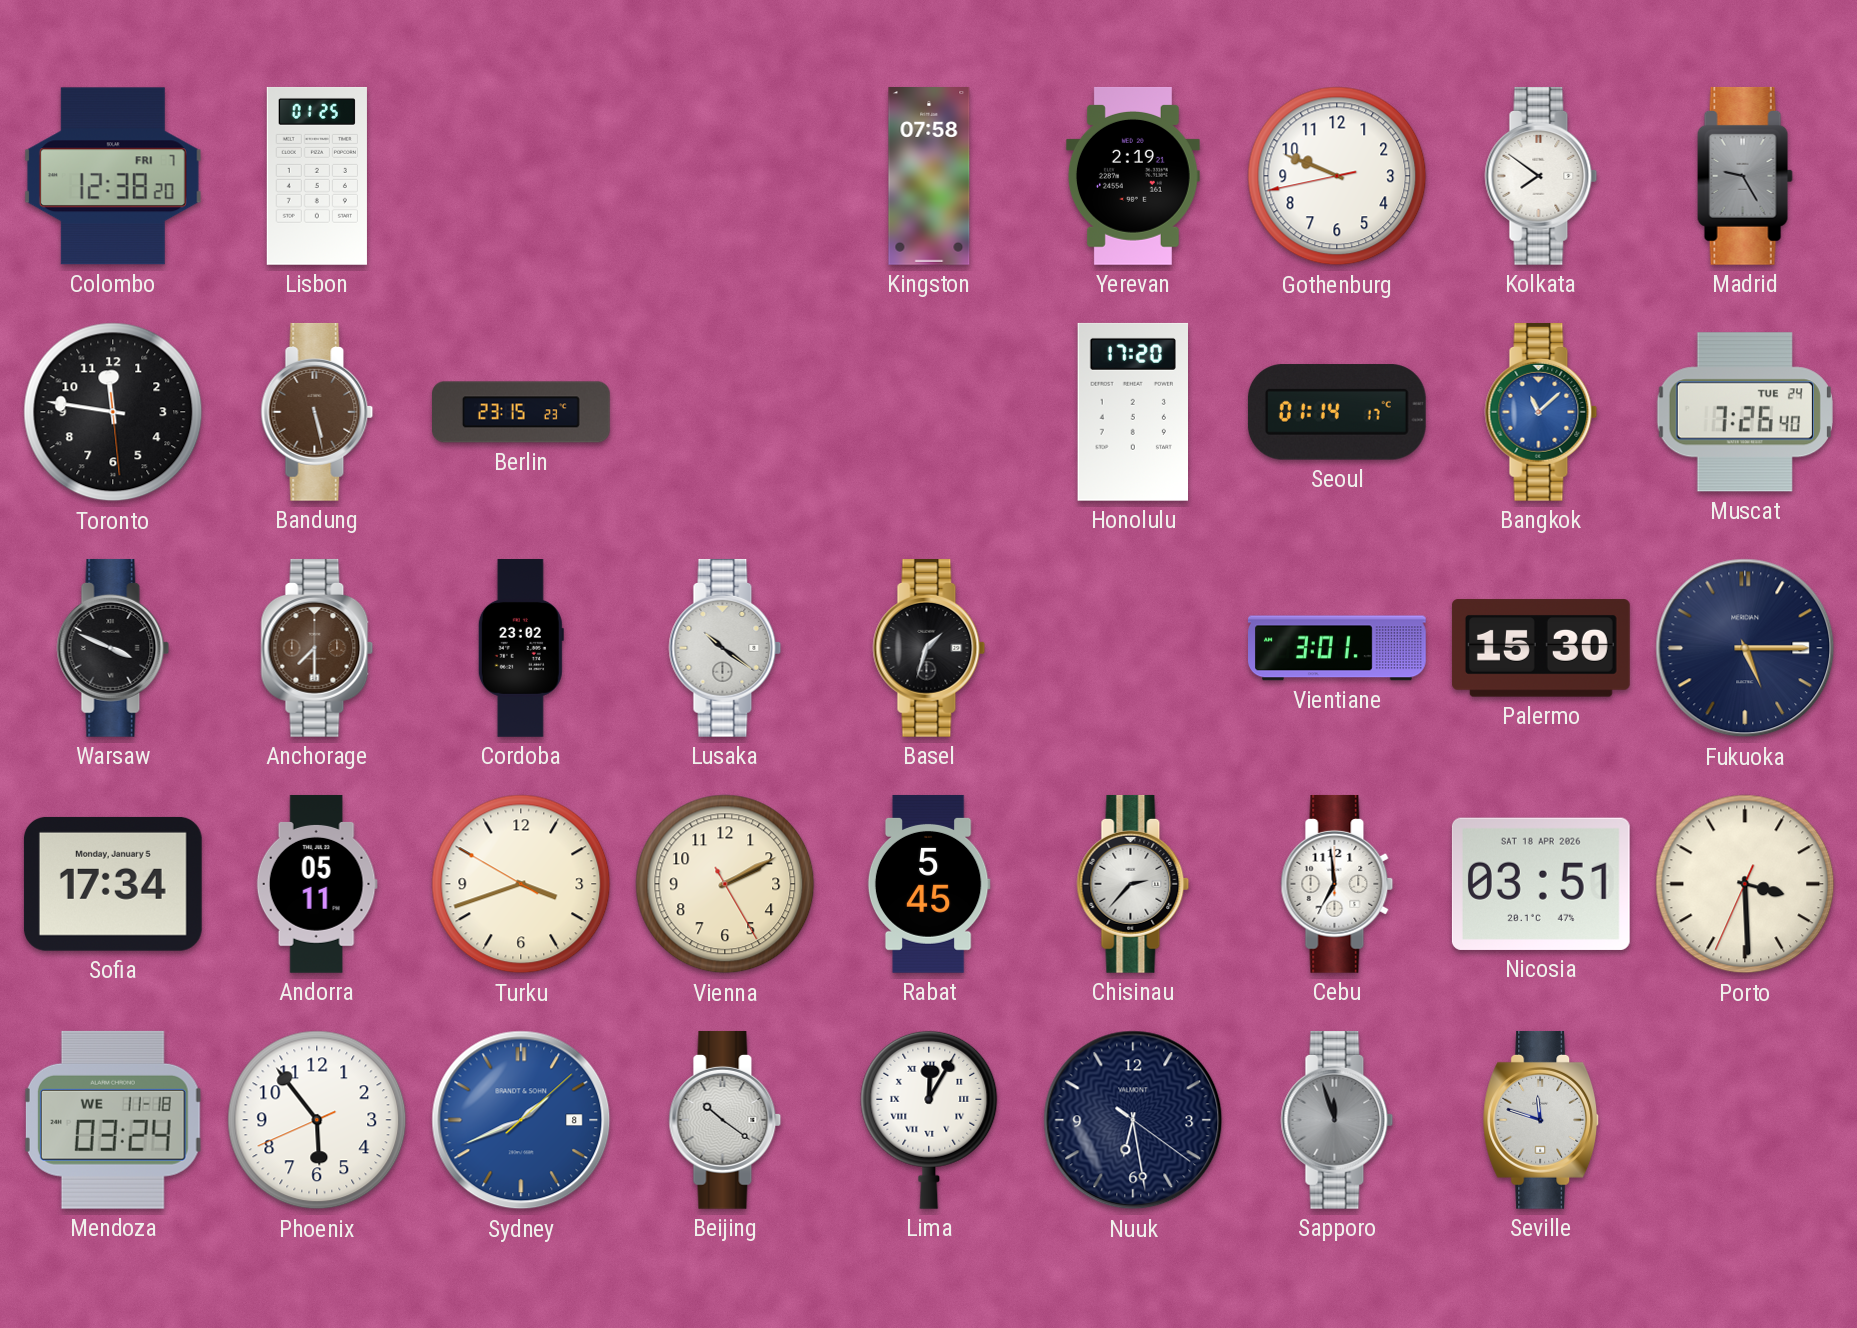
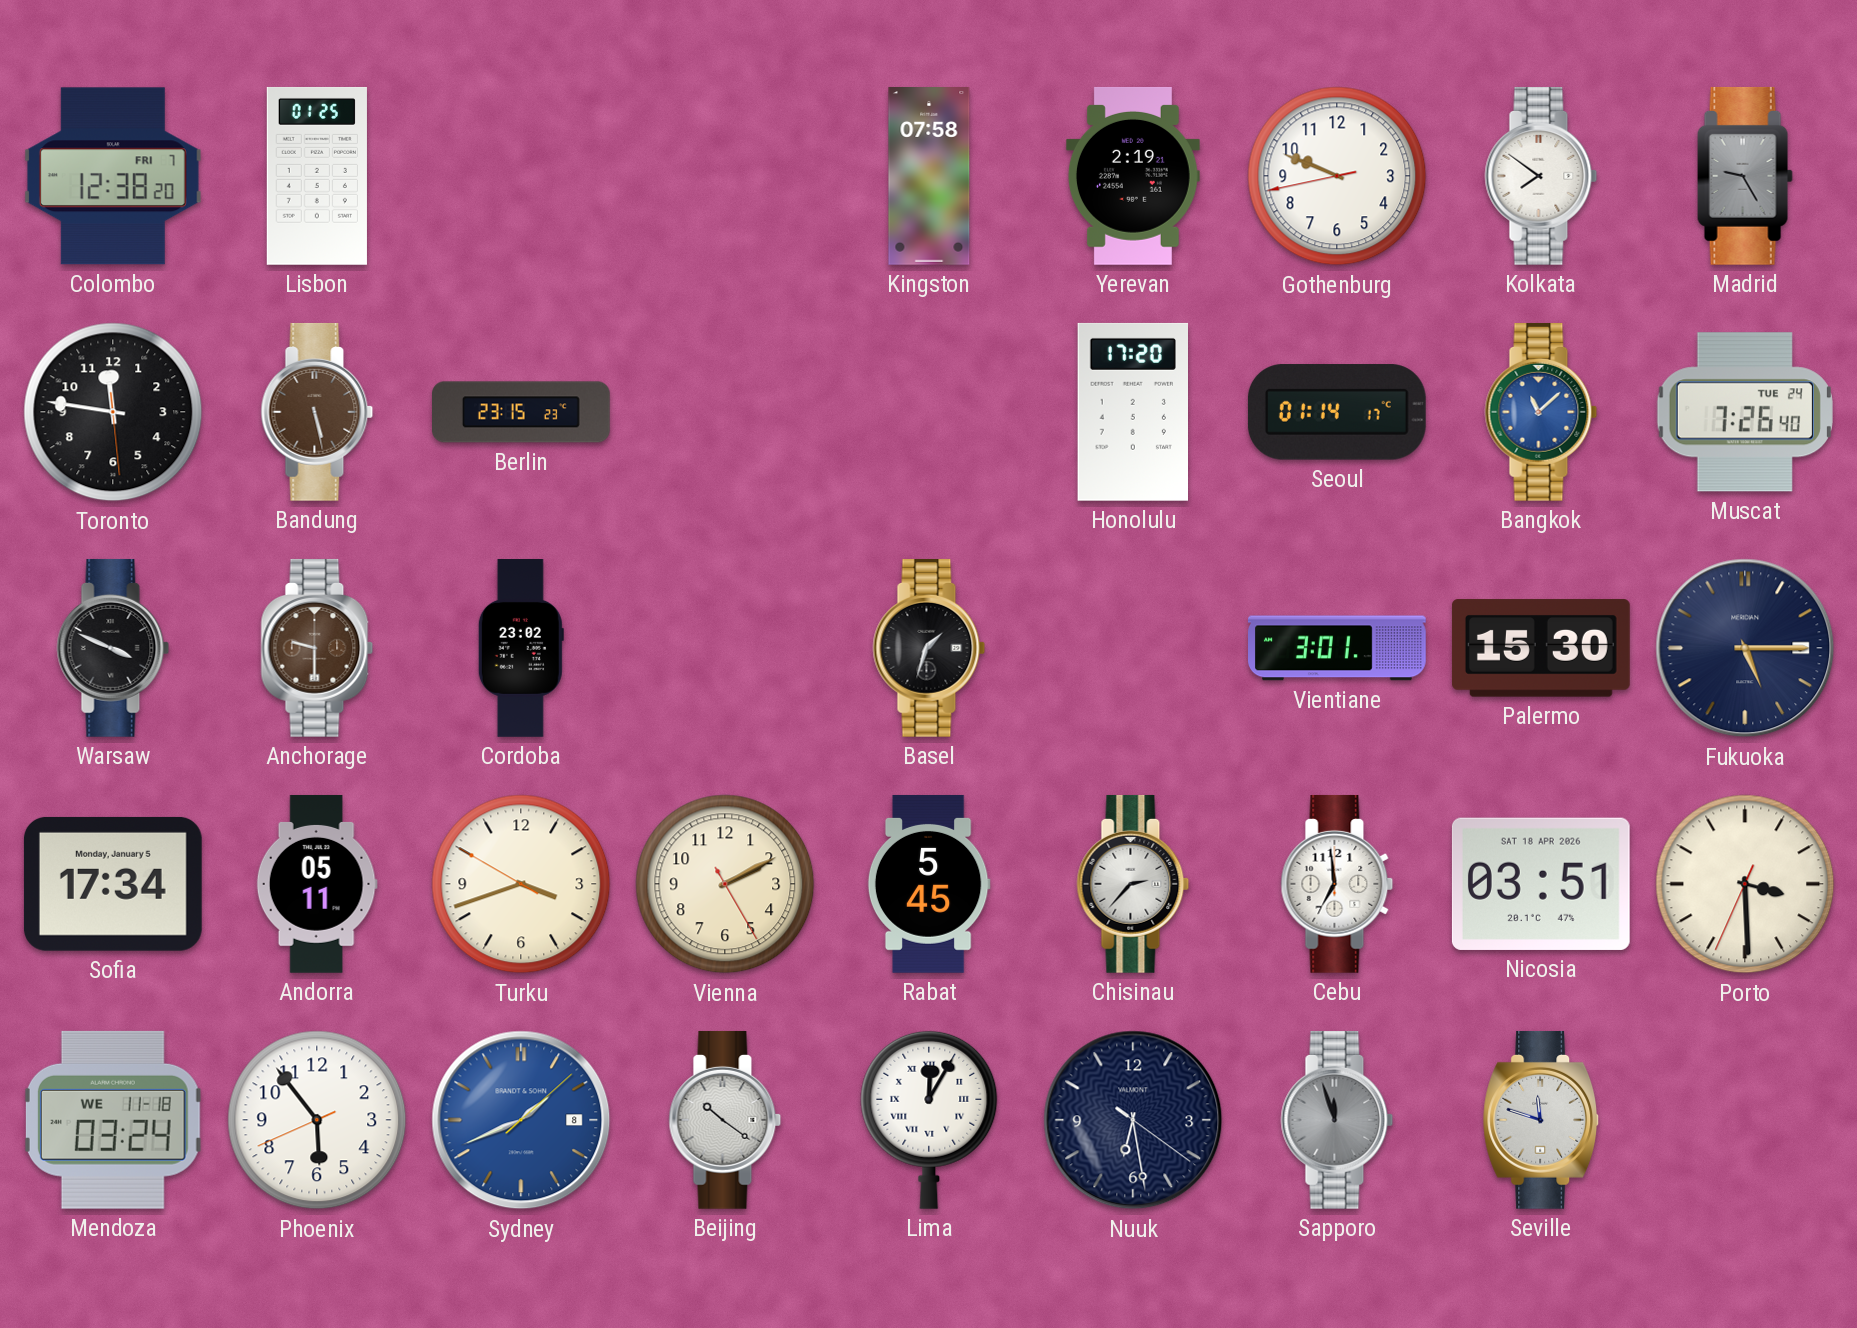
Anchorage: 7:30 -> 9:30 (317, 648)
Lusaka: 10:21 -> none (725, 648)
